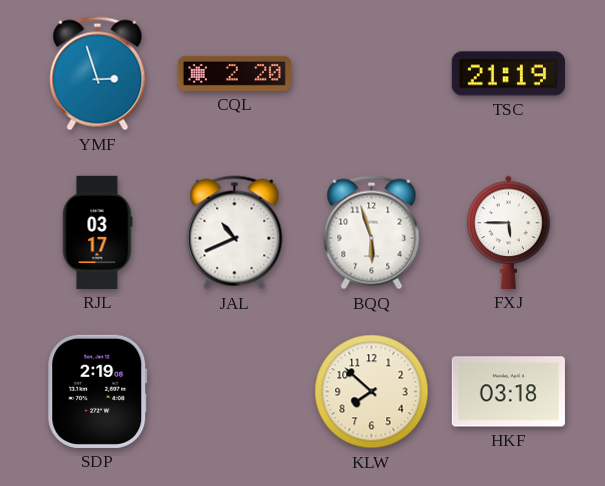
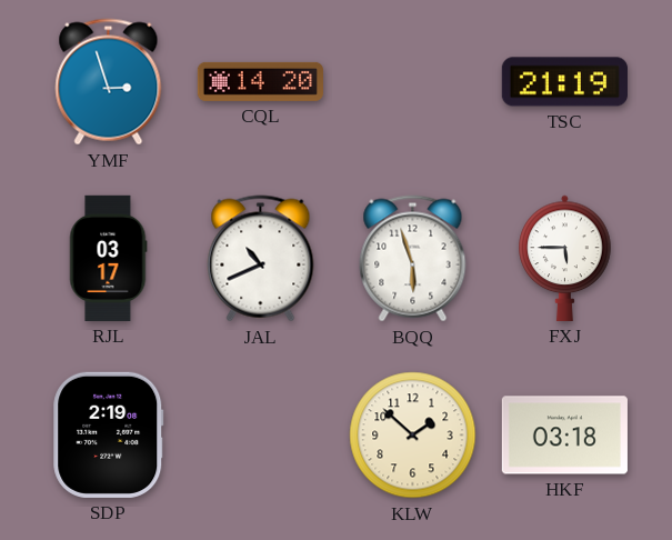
CQL: 2:20 -> 14:20 (260, 81)
KLW: 7:52 -> 1:52 (413, 436)
